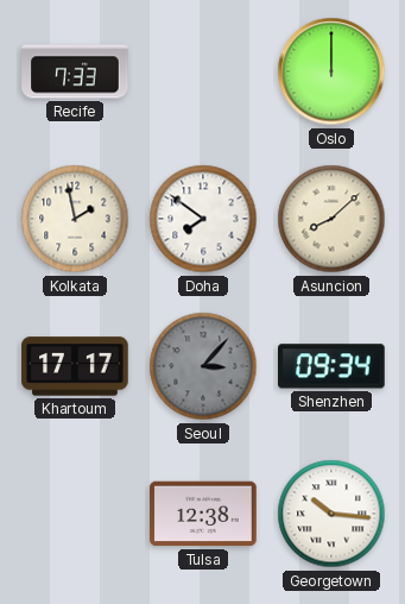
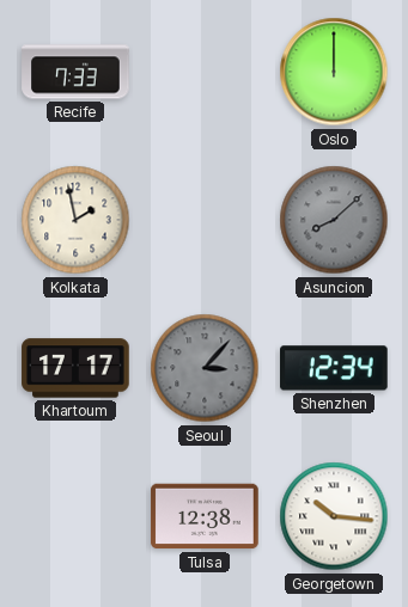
Doha: 7:51 -> none (203, 219)
Asuncion dial: cream -> grey (334, 220)
Shenzhen: 09:34 -> 12:34 (335, 368)
